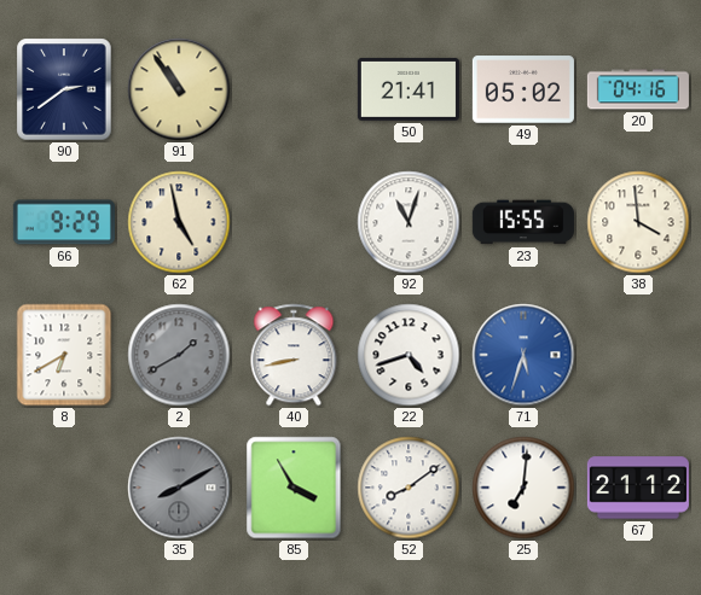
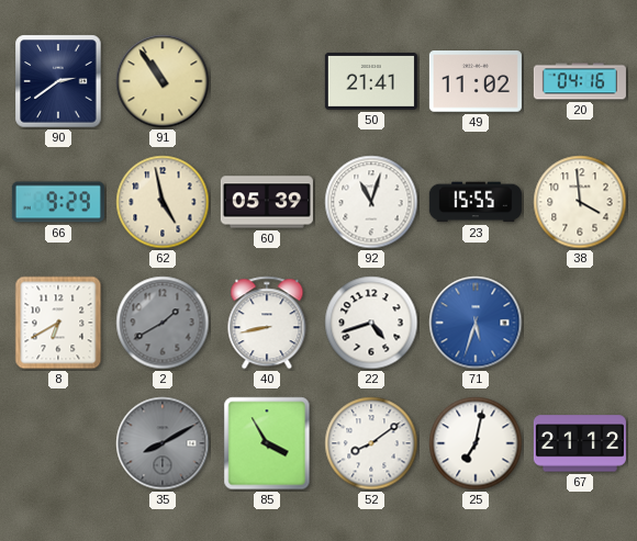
49: 05:02 -> 11:02 (476, 81)
60: none -> 05:39 (267, 202)
25: 7:01 -> 7:02 (476, 443)
